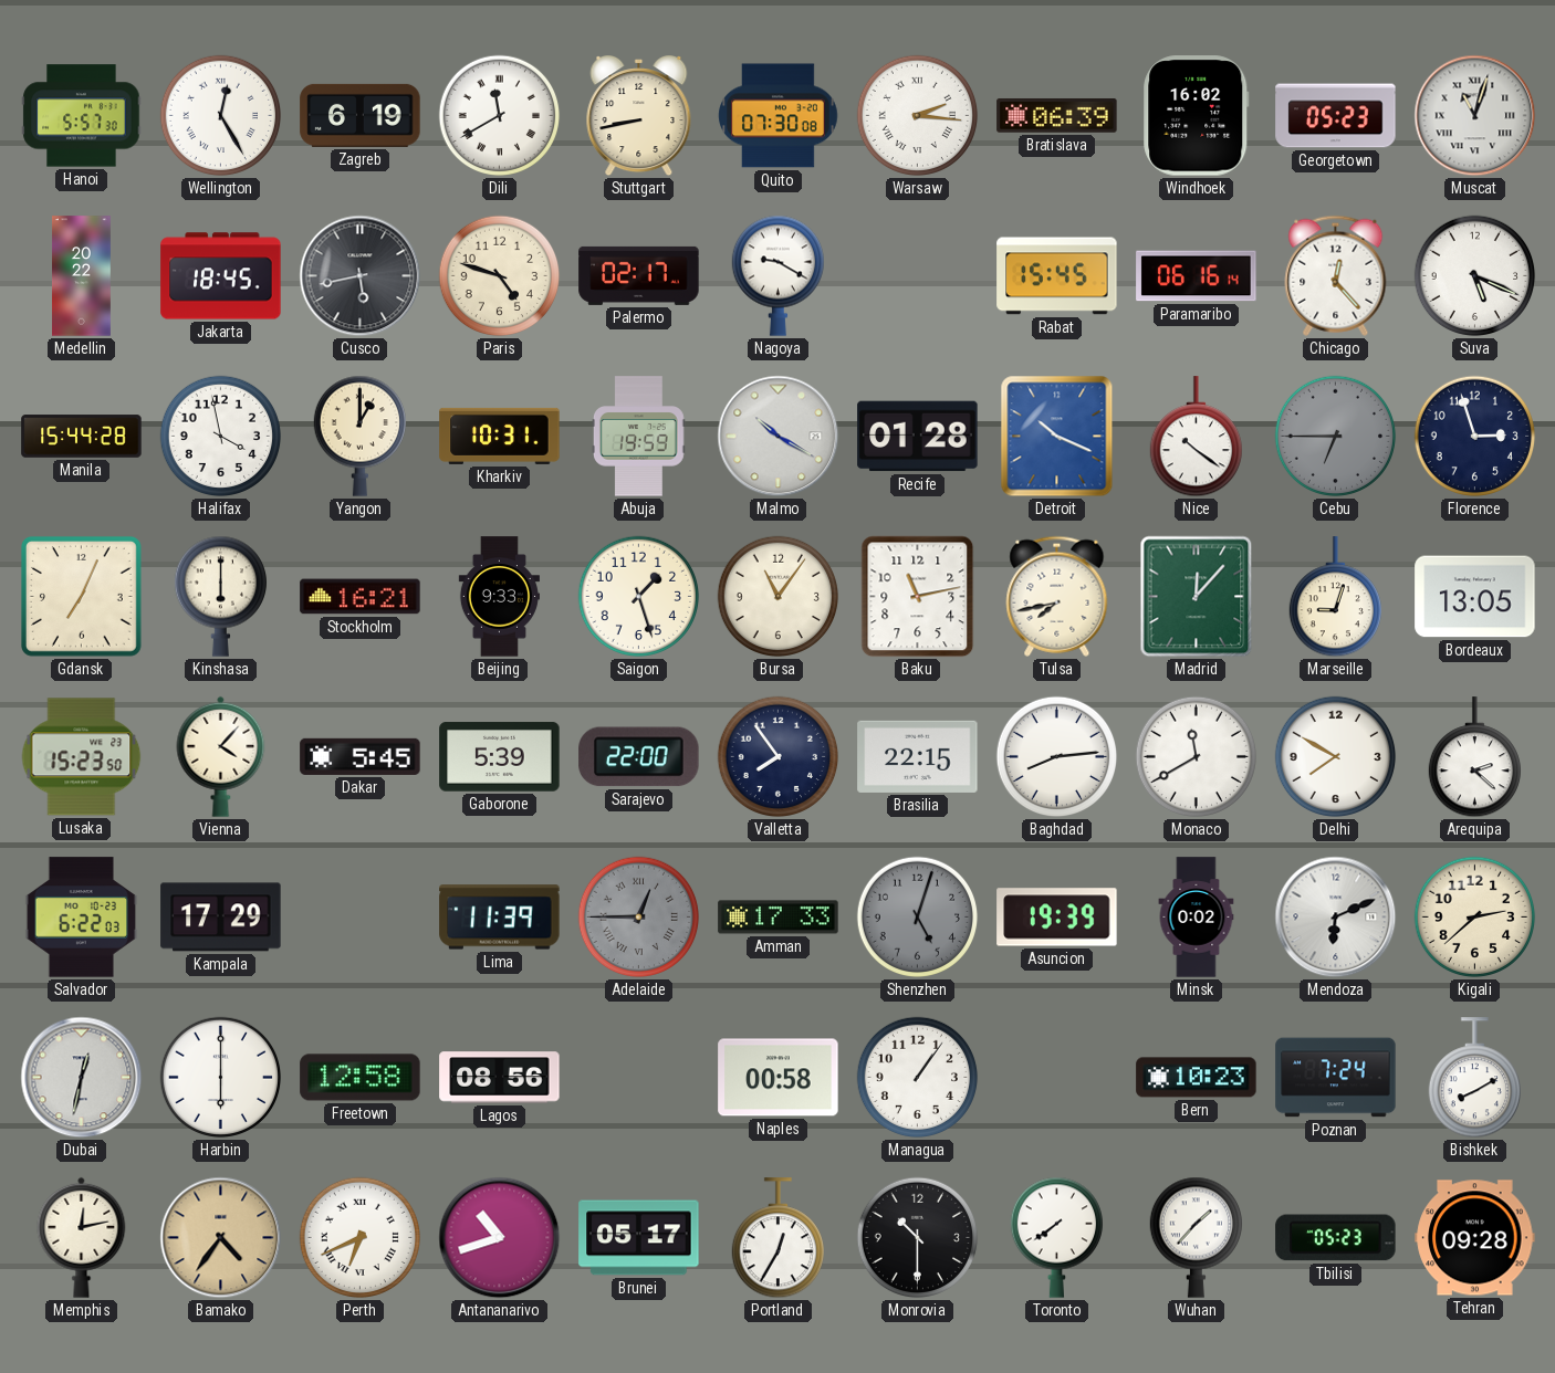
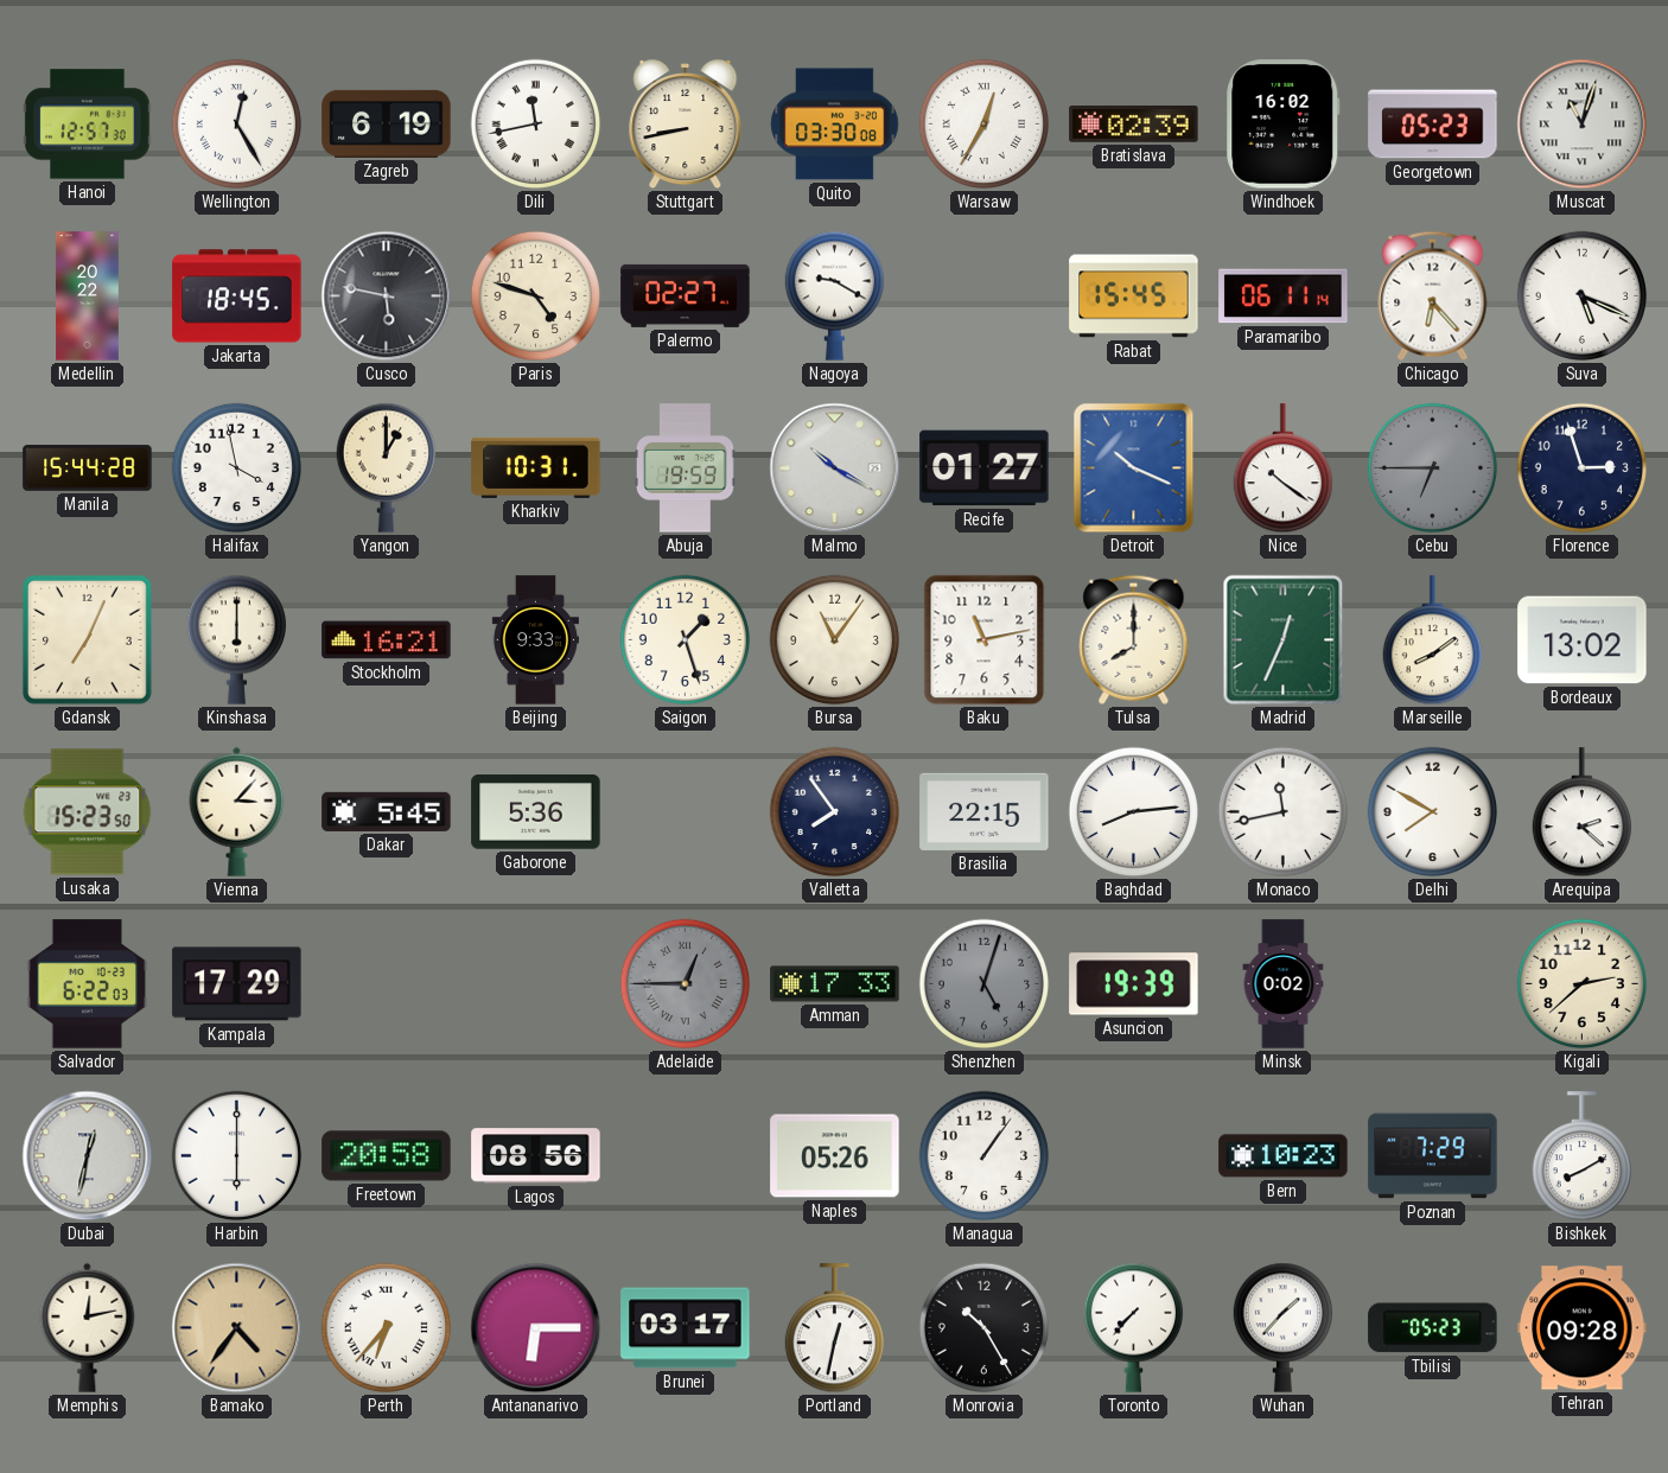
Hanoi: 5:57 -> 12:57 (88, 125)
Dili: 11:40 -> 11:43 (536, 125)
Quito: 07:30 -> 03:30 (835, 125)
Warsaw: 2:16 -> 12:35 (985, 125)
Bratislava: 06:39 -> 02:39 (1134, 125)
Cusco: 5:43 -> 5:47 (387, 296)
Palermo: 02:17 -> 02:27 (686, 295)
Paramaribo: 06:16 -> 06:11 (1284, 296)
Chicago: 12:23 -> 6:23 (1433, 295)
Recife: 01:28 -> 01:27 (985, 468)
Tulsa: 7:43 -> 8:00 (1134, 639)
Madrid: 12:07 -> 12:34 (1284, 640)
Marseille: 9:03 -> 8:09 (1432, 640)
Bordeaux: 13:05 -> 13:02 (1583, 640)
Vienna: 4:07 -> 3:07 (237, 811)
Gaborone: 5:39 -> 5:36 (536, 812)
Sarajevo: 22:00 -> none (639, 757)
Monaco: 11:40 -> 11:43 (1284, 812)
Lima: 11:39 -> none (500, 918)
Mendoza: 6:11 -> none (1336, 918)
Freetown: 12:58 -> 20:58 (387, 1156)
Naples: 00:58 -> 05:26 (835, 1156)
Poznan: 7:24 -> 7:29 (1433, 1156)
Perth: 6:41 -> 6:37 (387, 1328)
Antananarivo: 10:42 -> 6:15 (536, 1328)
Brunei: 05:17 -> 03:17 (686, 1328)
Portland: 12:35 -> 12:32 (834, 1328)
Monrovia: 10:30 -> 10:25 (985, 1328)
Toronto: 7:39 -> 7:37 (1133, 1327)
